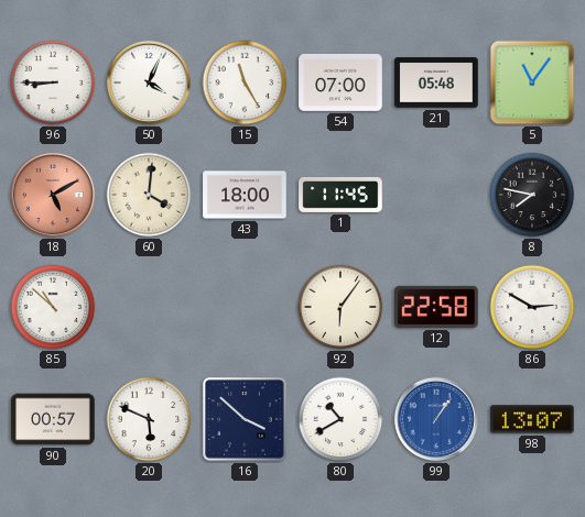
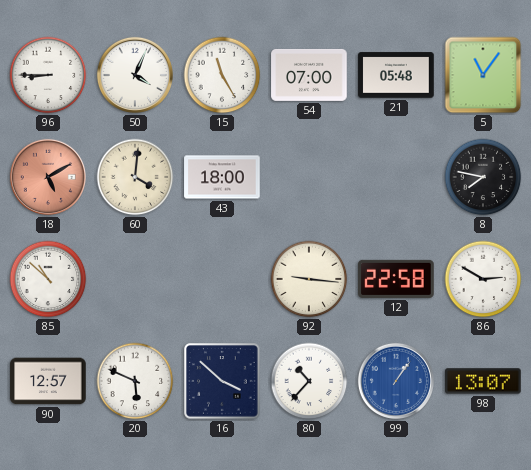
1: 11:45 -> none (340, 195)
92: 6:06 -> 9:16 (309, 279)
90: 00:57 -> 12:57 (48, 381)
80: 10:40 -> 10:37 (309, 381)
